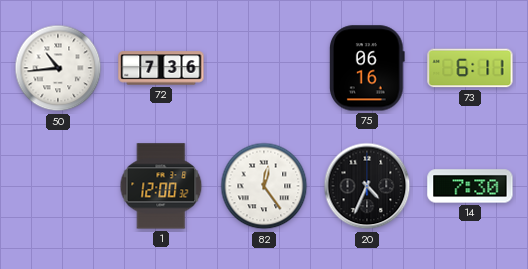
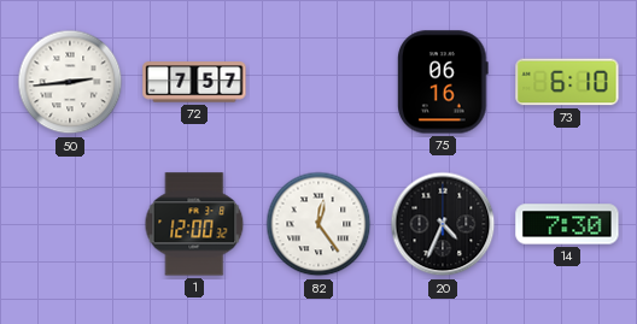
50: 10:44 -> 2:44 (70, 82)
72: 7:36 -> 7:57 (194, 82)
73: 6:11 -> 6:10 (567, 82)
